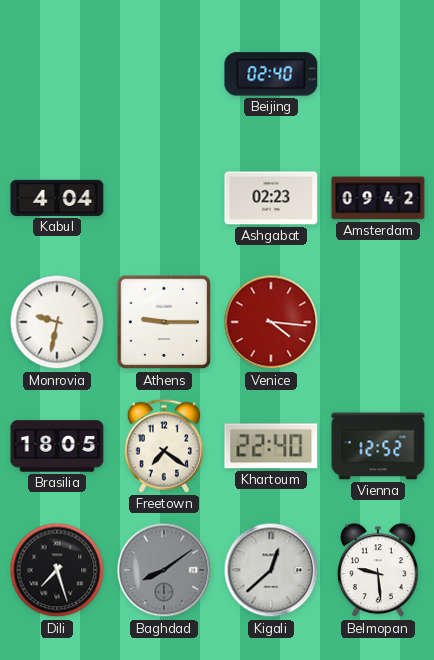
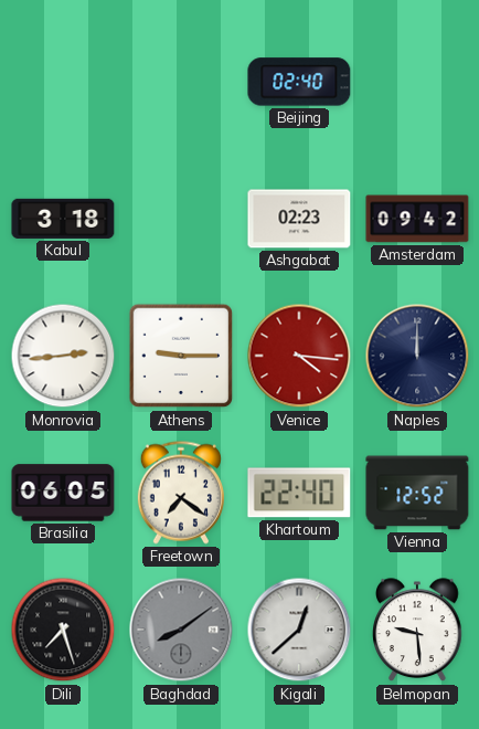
Kabul: 4:04 -> 3:18 (63, 219)
Monrovia: 9:32 -> 2:44 (63, 356)
Naples: none -> 12:00 (417, 356)
Brasilia: 18:05 -> 06:05 (63, 493)
